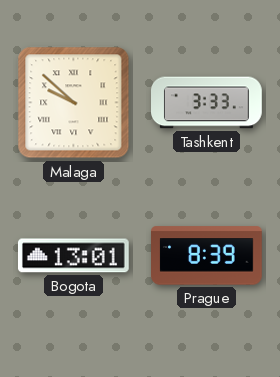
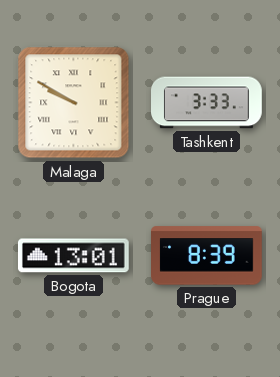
Malaga: 9:52 -> 9:50 (74, 103)
